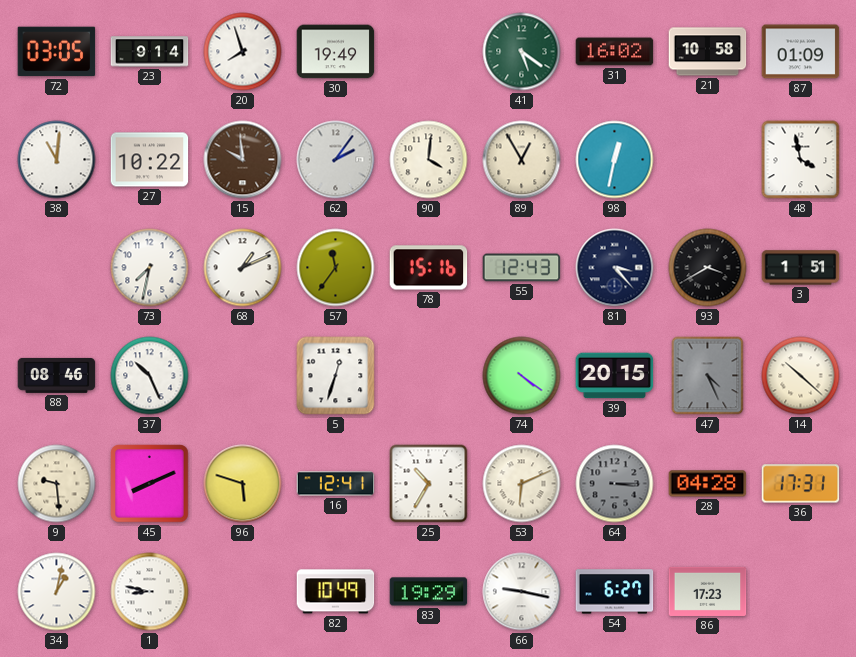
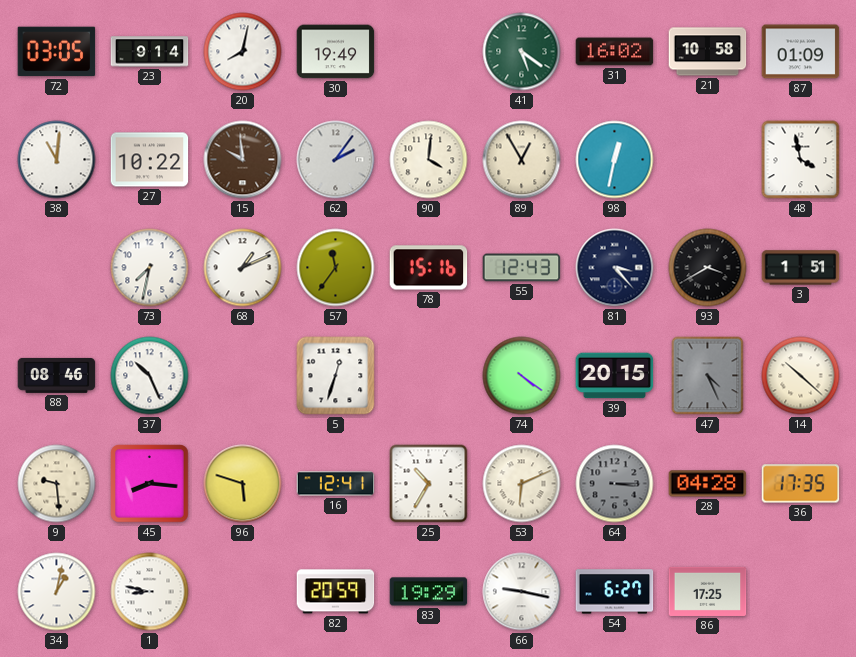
20: 7:57 -> 8:02 (243, 52)
45: 8:11 -> 8:16 (150, 484)
36: 17:31 -> 17:35 (801, 484)
82: 10:49 -> 20:59 (336, 592)
86: 17:23 -> 17:25 (708, 591)
